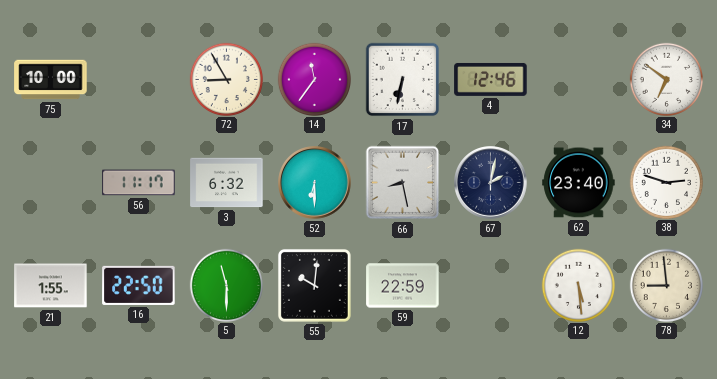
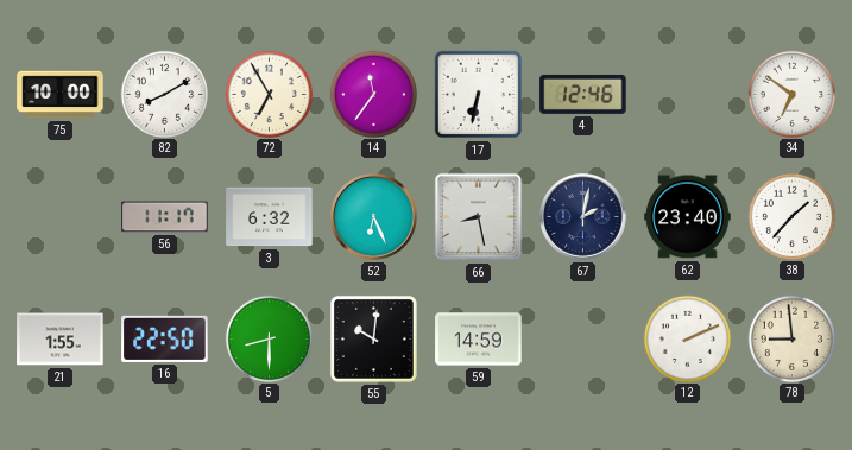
82: none -> 8:10 (164, 94)
72: 8:55 -> 6:55 (269, 94)
52: 6:30 -> 6:26 (374, 217)
38: 2:48 -> 1:37 (791, 216)
5: 11:30 -> 8:30 (269, 338)
59: 22:59 -> 14:59 (479, 340)
12: 5:29 -> 2:11 (687, 338)
